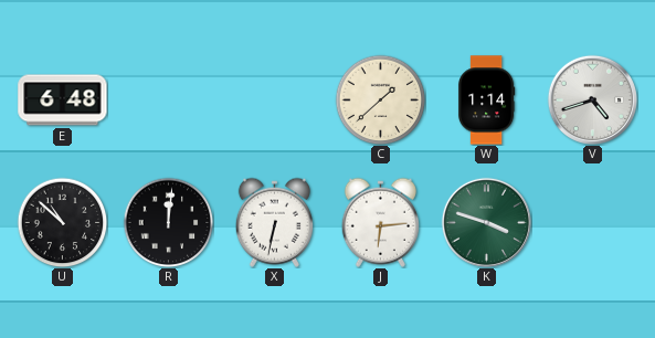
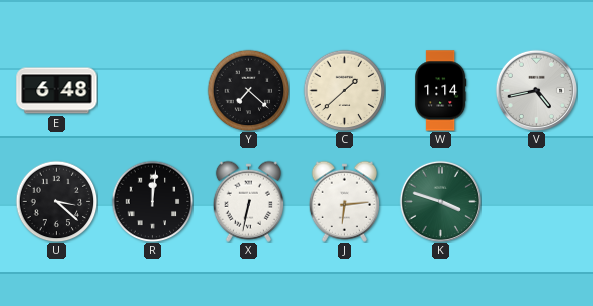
Y: none -> 7:22 (248, 90)
V: 4:42 -> 4:43 (536, 90)
U: 10:52 -> 3:22 (56, 201)
